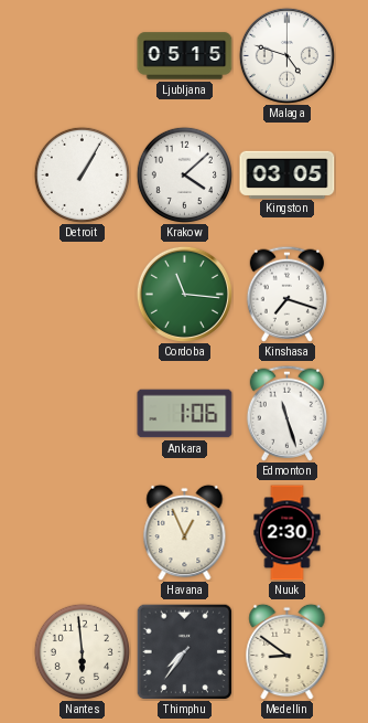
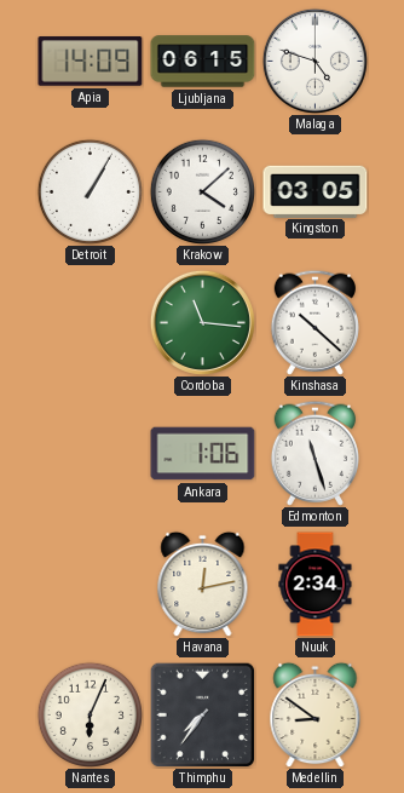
Apia: none -> 14:09 (91, 62)
Ljubljana: 05:15 -> 06:15 (203, 62)
Kinshasa: 7:18 -> 10:22 (314, 322)
Havana: 12:56 -> 12:13 (203, 584)
Nuuk: 2:30 -> 2:34 (316, 585)
Nantes: 5:59 -> 6:04 (90, 714)
